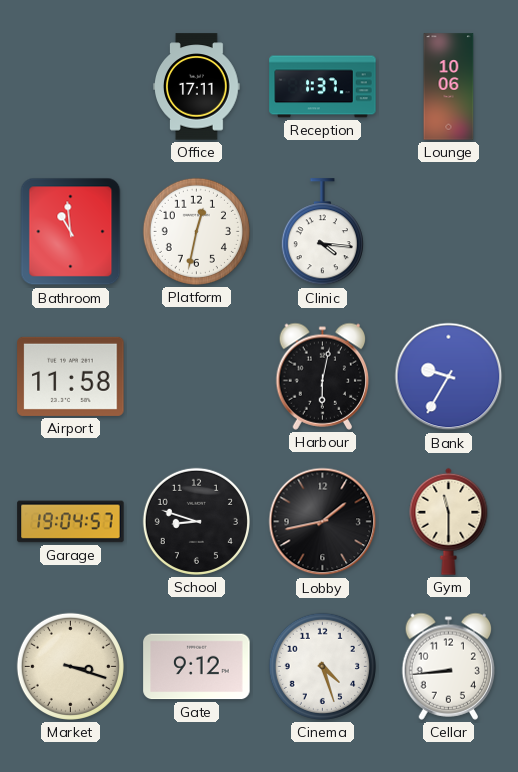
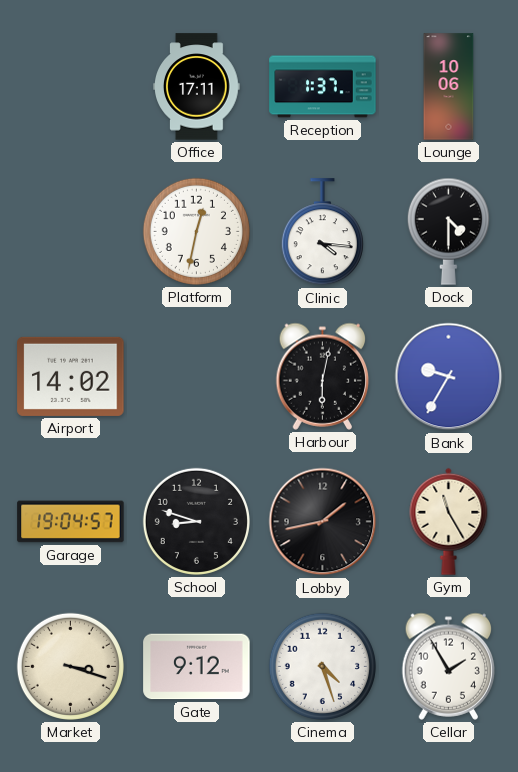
Bathroom: 10:59 -> none (71, 232)
Dock: none -> 4:30 (448, 231)
Airport: 11:58 -> 14:02 (71, 376)
Gym: 11:30 -> 11:25 (449, 521)
Cellar: 8:44 -> 1:55 (449, 666)
